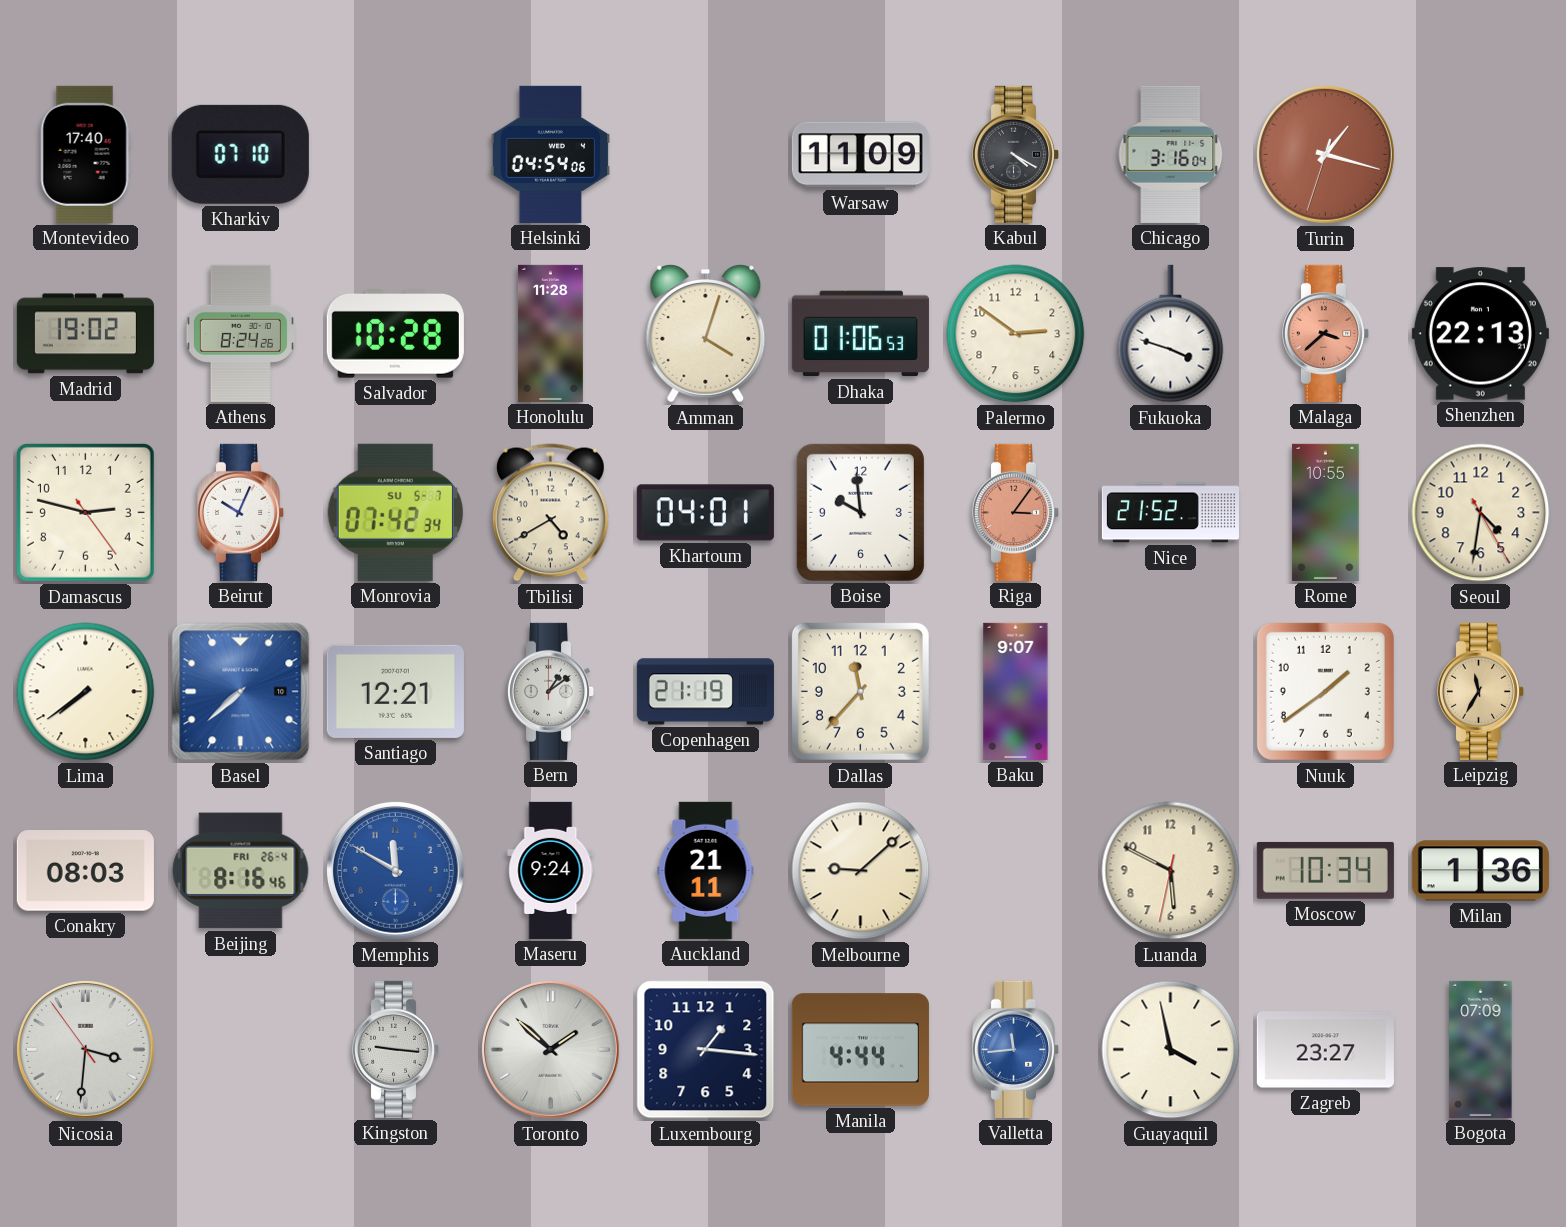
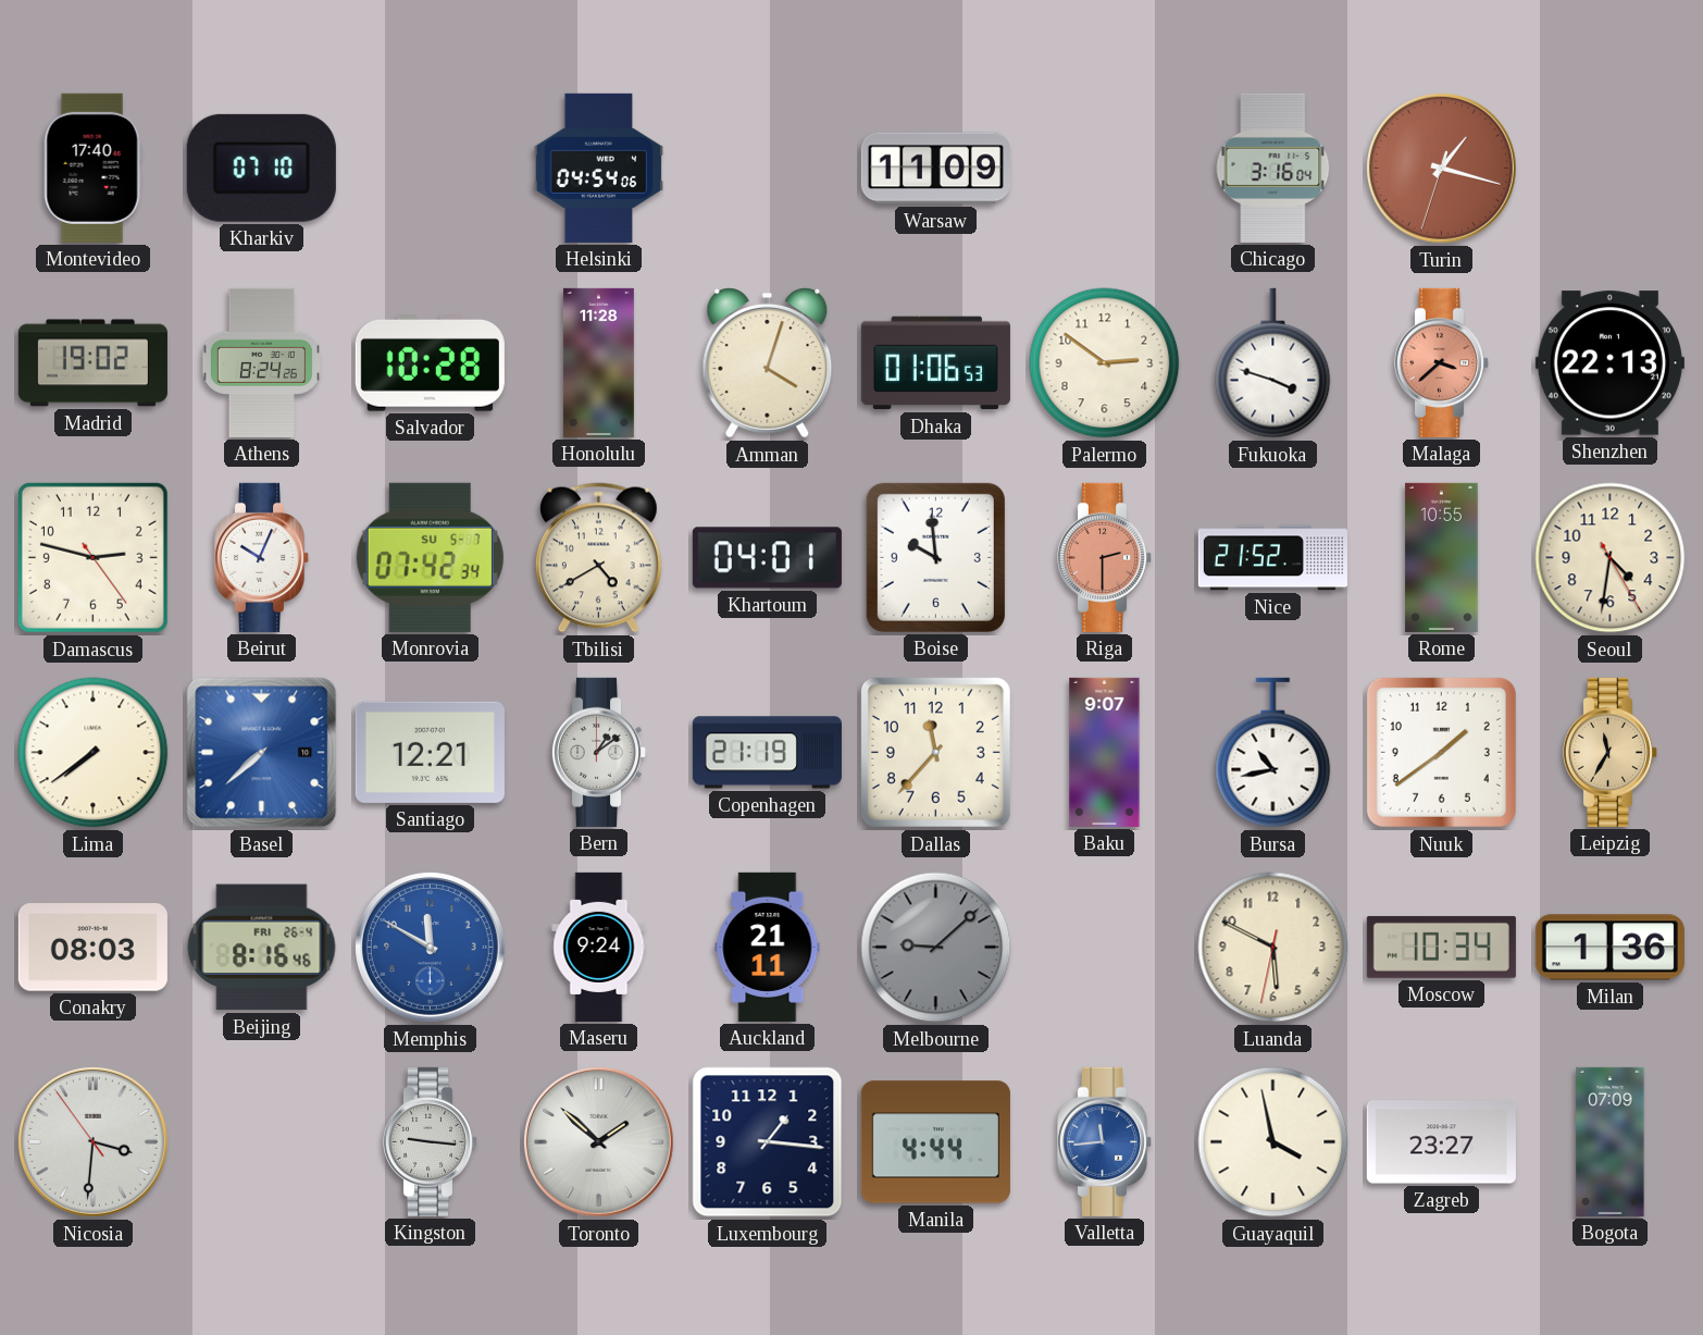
Kabul: 4:20 -> none (1016, 154)
Riga: 3:06 -> 2:30 (1105, 557)
Bursa: none -> 10:43 (1273, 753)
Melbourne dial: cream -> grey (936, 948)
